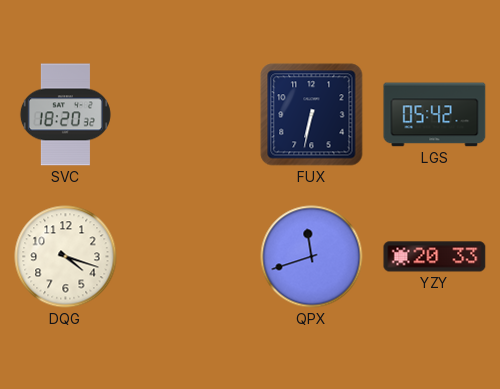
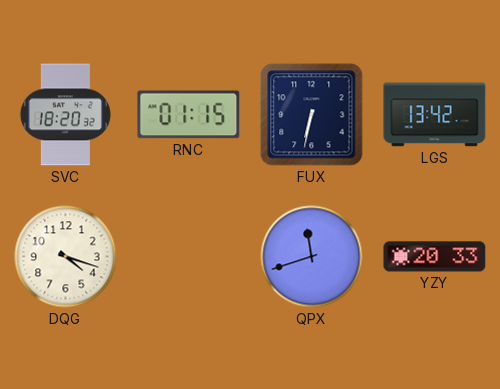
RNC: none -> 01:15 (189, 115)
LGS: 05:42 -> 13:42 (435, 115)
